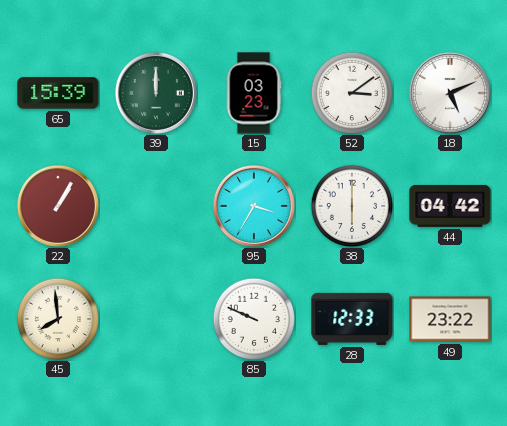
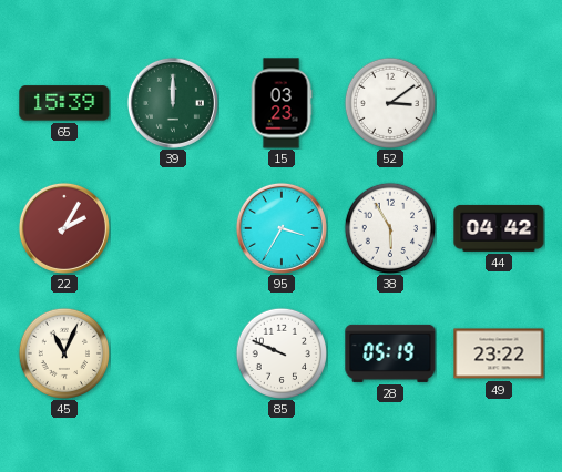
18: 5:11 -> none (450, 93)
22: 1:05 -> 2:05 (64, 228)
38: 6:00 -> 5:55 (389, 227)
45: 7:59 -> 11:04 (63, 352)
28: 12:33 -> 05:19 (390, 353)
